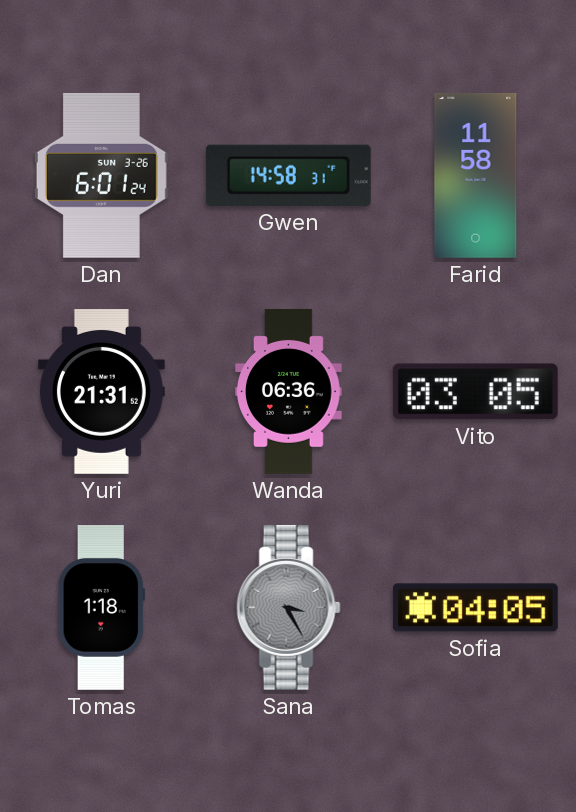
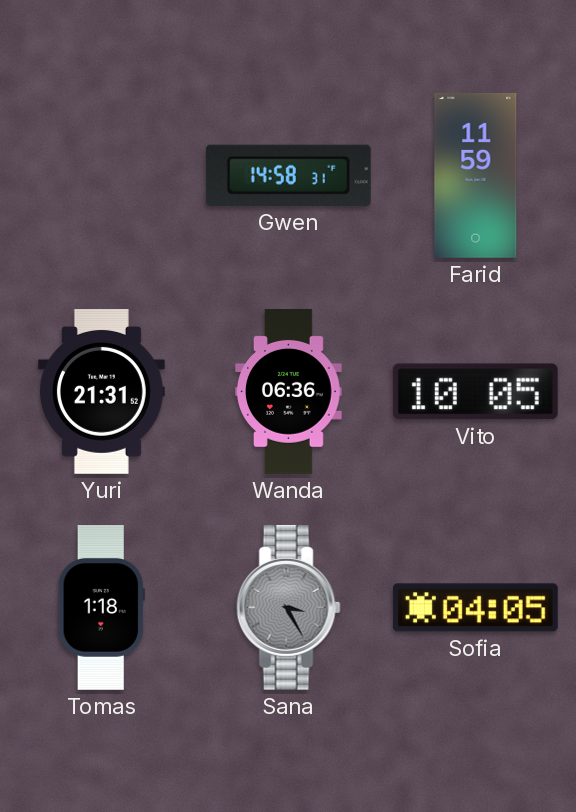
Dan: 6:01 -> none (101, 175)
Farid: 11:58 -> 11:59 (476, 175)
Vito: 03:05 -> 10:05 (475, 392)
